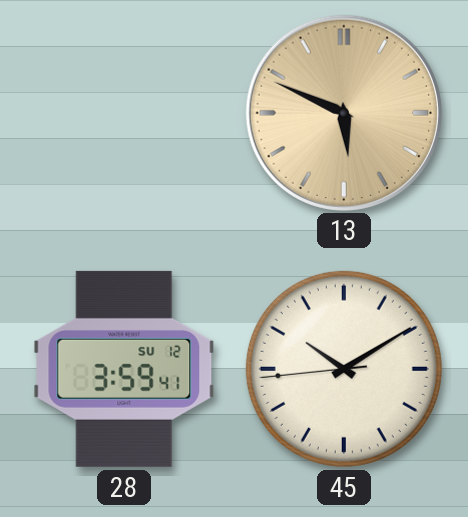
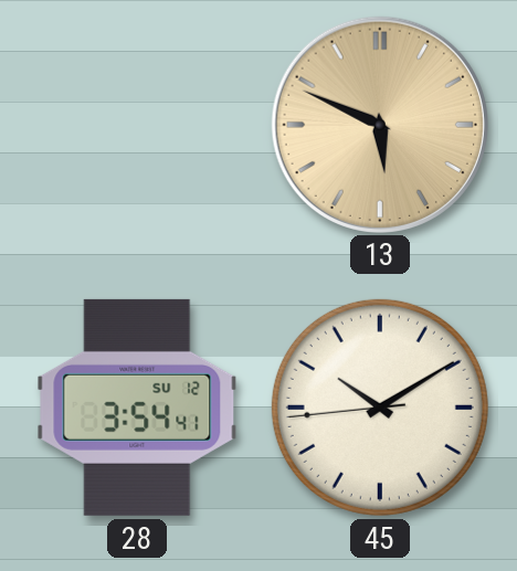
28: 3:59 -> 3:54 (137, 408)
